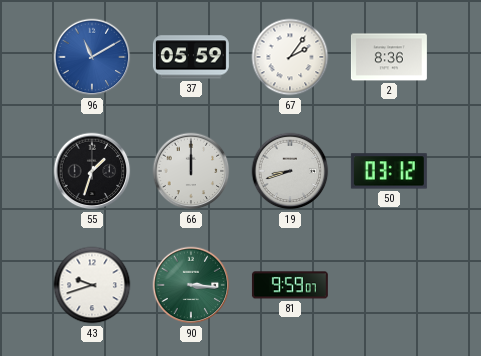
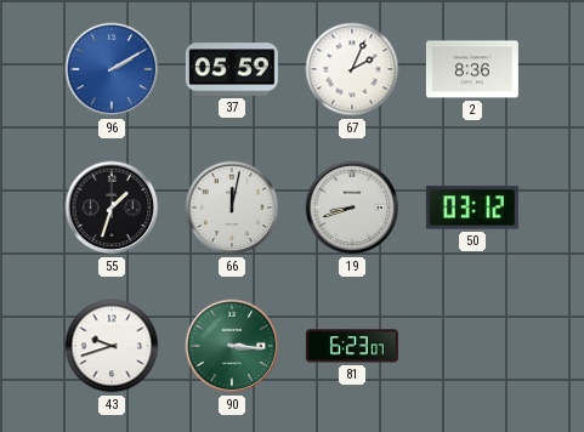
96: 11:10 -> 2:10 (112, 69)
67: 2:06 -> 2:04 (352, 69)
66: 12:00 -> 12:02 (232, 208)
81: 9:59 -> 6:23 (352, 346)
